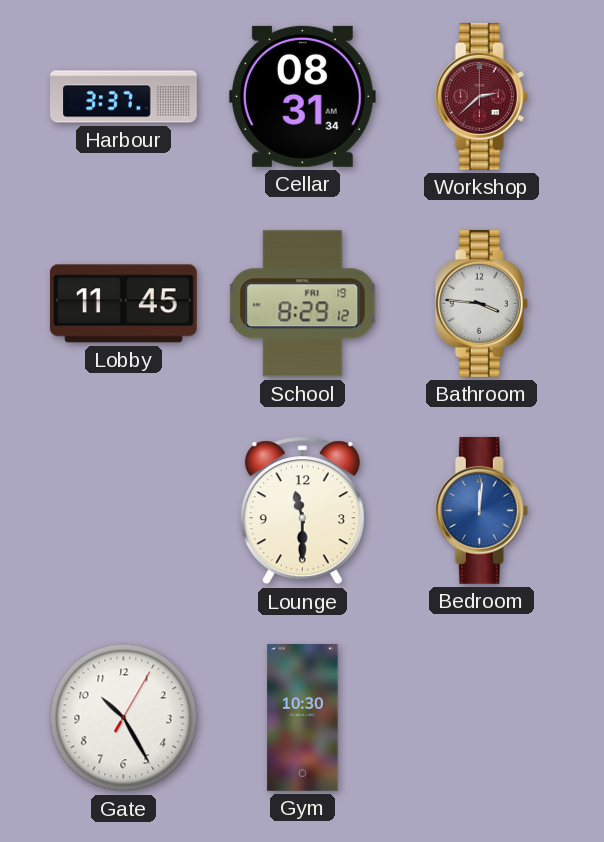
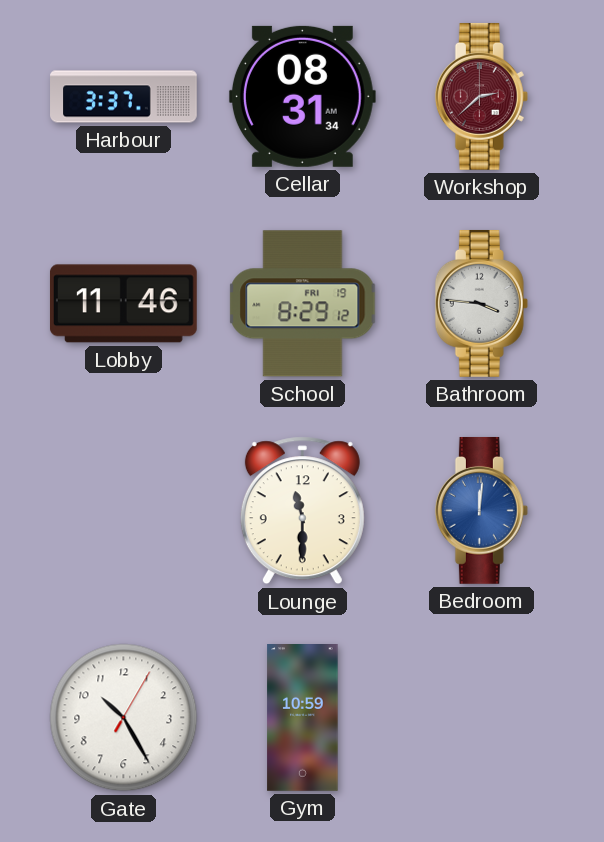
Lobby: 11:45 -> 11:46 (123, 304)
Gym: 10:30 -> 10:59 (303, 718)
